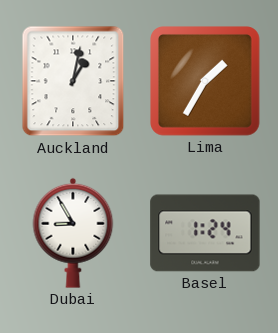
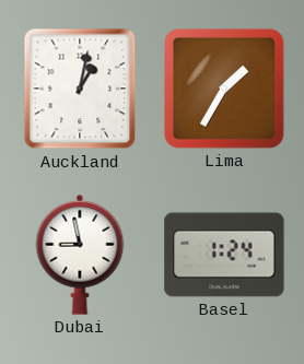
Dubai: 8:55 -> 8:58 (80, 255)
